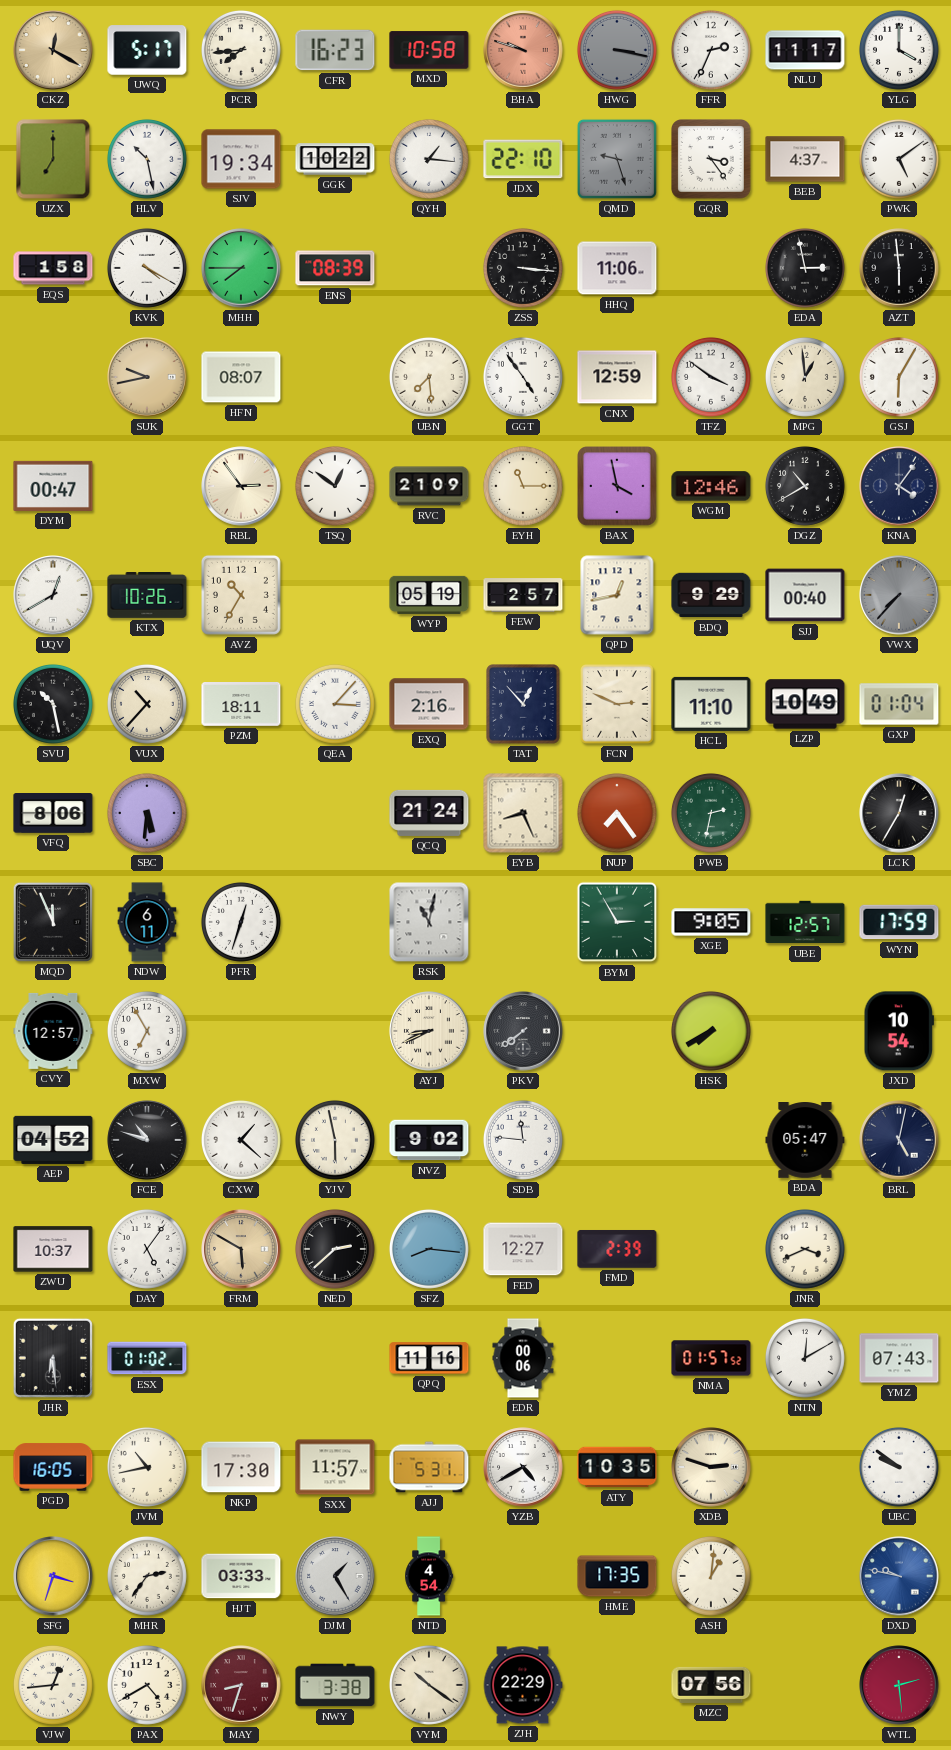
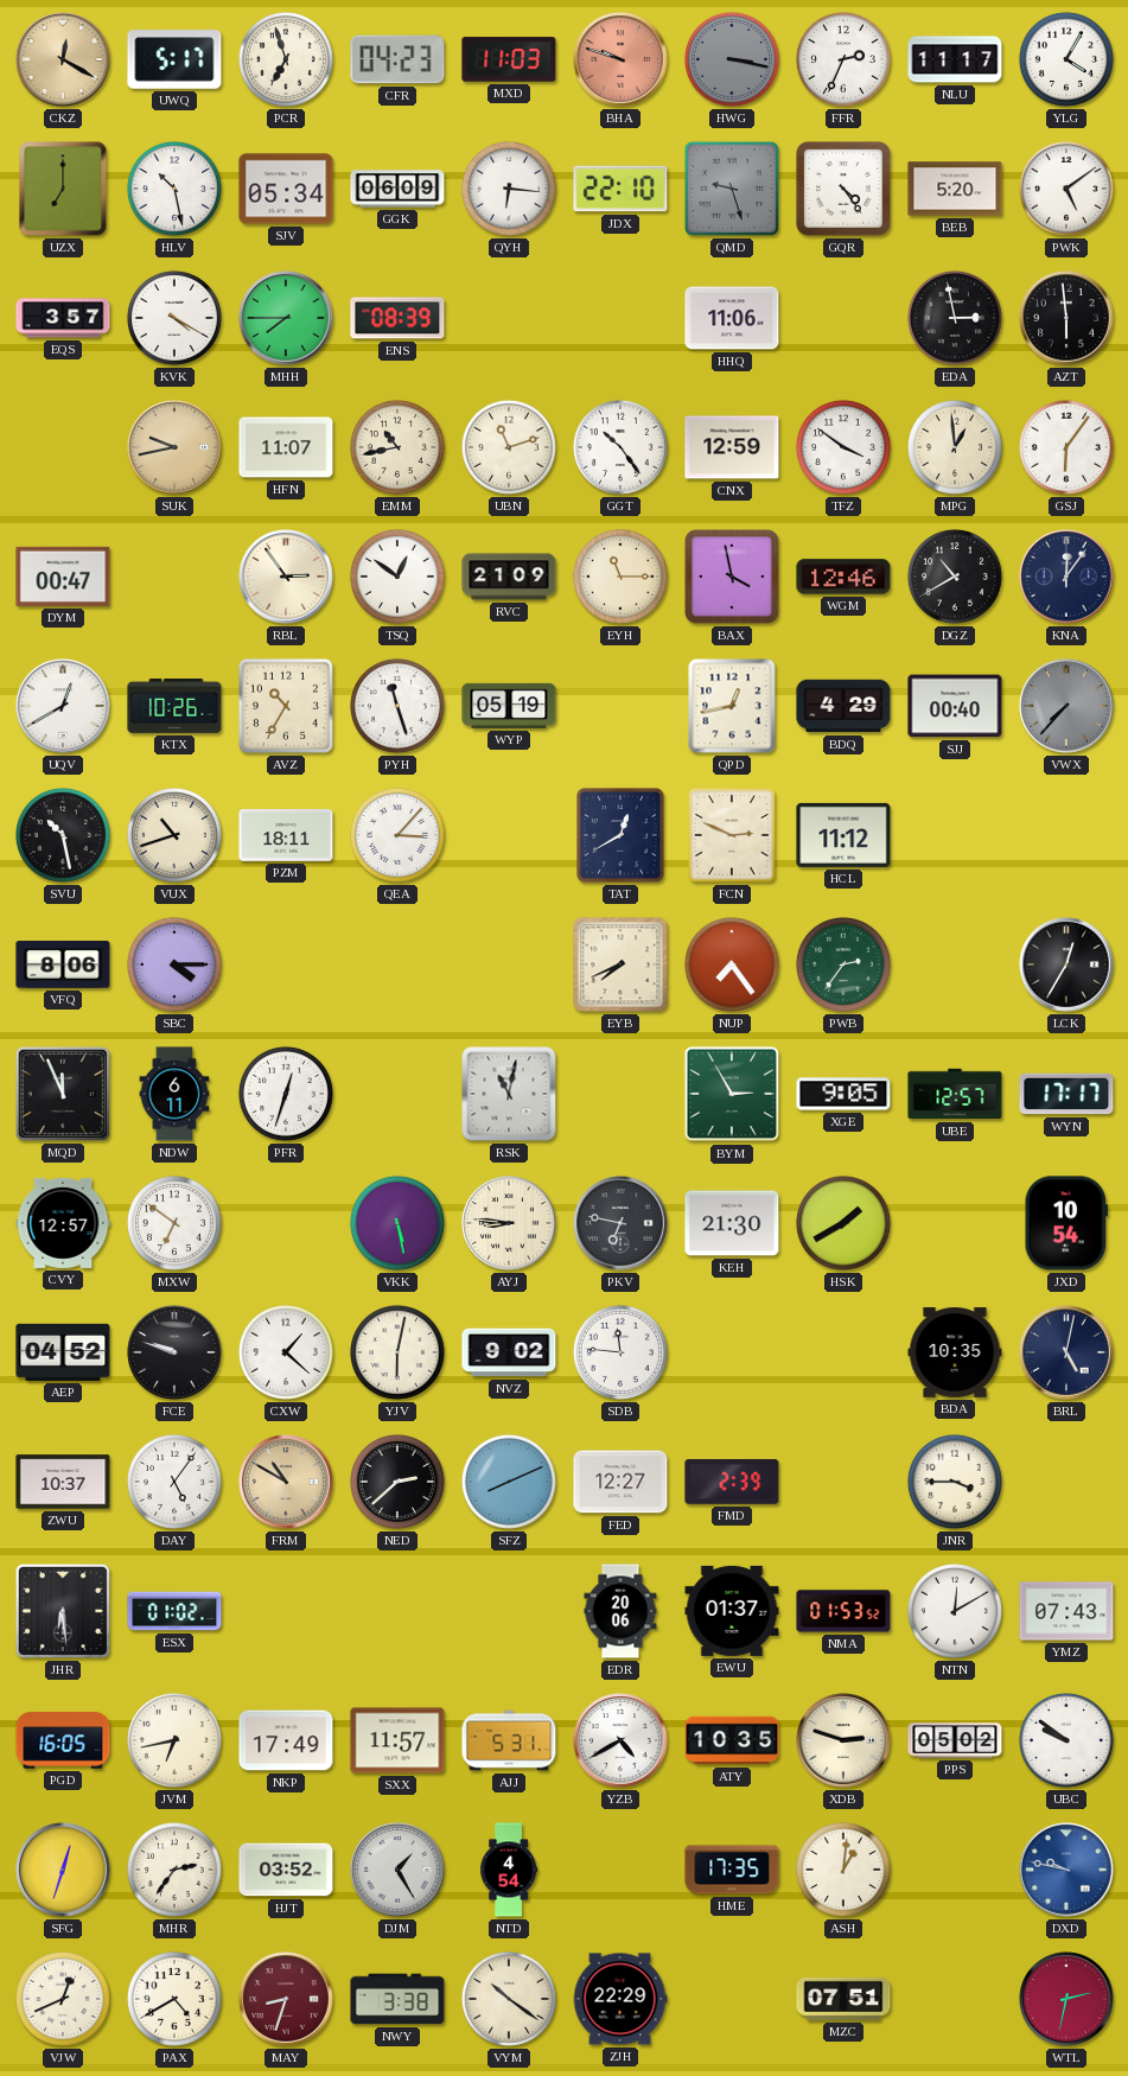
PCR: 7:44 -> 6:57 (286, 59)
CFR: 16:23 -> 04:23 (397, 59)
MXD: 10:58 -> 11:03 (509, 59)
YLG: 4:00 -> 4:05 (1066, 59)
SJV: 19:34 -> 05:34 (286, 189)
GGK: 10:22 -> 06:09 (397, 189)
QYH: 1:16 -> 6:16 (509, 189)
GQR: 3:24 -> 4:24 (845, 190)
BEB: 4:37 -> 5:20 (955, 189)
EQS: 1:58 -> 3:57 (63, 318)
ZSS: 3:16 -> none (523, 268)
HFN: 08:07 -> 11:07 (286, 447)
EMM: none -> 10:43 (397, 447)
UBN: 7:29 -> 11:12 (509, 447)
GGT: 4:54 -> 10:24 (620, 447)
GSJ: 6:05 -> 6:06 (1066, 447)
KNA: 4:06 -> 12:06 (1066, 577)
PYH: none -> 11:27 (397, 706)
FEW: 2:57 -> none (523, 595)
BDQ: 9:29 -> 4:29 (843, 706)
VUX: 10:37 -> 10:42 (174, 835)
EXQ: 2:16 -> none (429, 704)
TAT: 12:53 -> 12:40 (620, 835)
HCL: 11:10 -> 11:12 (843, 835)
LZP: 10:49 -> none (805, 704)
GXP: 01:04 -> none (899, 704)
SBC: 5:31 -> 4:15 (174, 964)
QCQ: 21:24 -> none (429, 813)
EYB: 8:26 -> 7:41 (620, 964)
PWB: 2:32 -> 2:36 (843, 964)
WYN: 17:59 -> 17:17 (1066, 1094)
MXW: 6:55 -> 6:51 (174, 1223)
VKK: none -> 5:28 (397, 1223)
AYJ: 8:41 -> 8:46 (509, 1223)
PKV: 7:39 -> 6:47 (620, 1223)
KEH: none -> 21:30 (732, 1223)
HSK: 7:40 -> 1:40 (843, 1223)
FCE: 10:48 -> 9:48 (174, 1352)
YJV: 5:58 -> 6:02 (397, 1352)
BDA: 05:47 -> 10:35 (955, 1354)
FRM: 5:50 -> 10:50 (286, 1482)
SFZ: 8:16 -> 8:11 (509, 1482)
JNR: 3:41 -> 3:45 (955, 1482)
QPQ: 11:16 -> none (429, 1358)
EDR: 00:06 -> 20:06 (620, 1611)
EWU: none -> 01:37 (732, 1611)
NMA: 01:57 -> 01:53 (843, 1611)
JVM: 10:43 -> 6:43 (174, 1740)
NKP: 17:30 -> 17:49 (286, 1740)
PPS: none -> 05:02 (955, 1740)
SFG: 3:33 -> 12:33 (63, 1870)
HJT: 03:33 -> 03:52 (286, 1870)
VJW: 12:44 -> 12:41 (63, 1999)
MZC: 07:56 -> 07:51 (843, 1999)
WTL: 2:29 -> 2:32 (1066, 1999)
